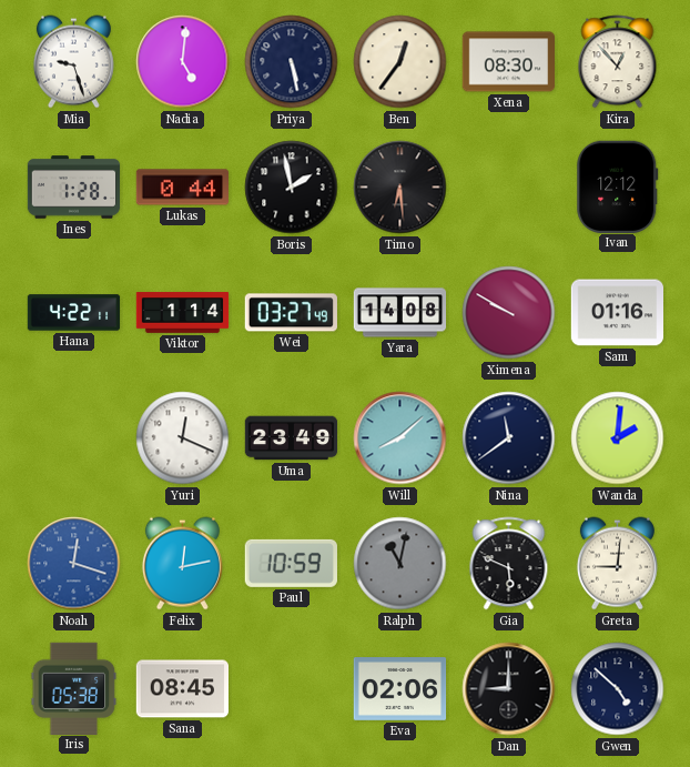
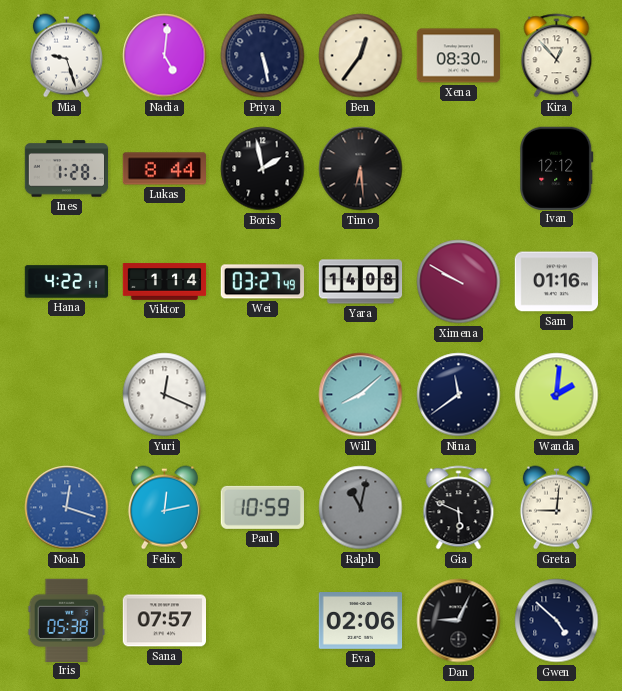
Lukas: 0:44 -> 8:44 (165, 169)
Uma: 23:49 -> none (292, 438)
Sana: 08:45 -> 07:57 (164, 621)
Dan: 9:00 -> 9:04 (459, 621)
